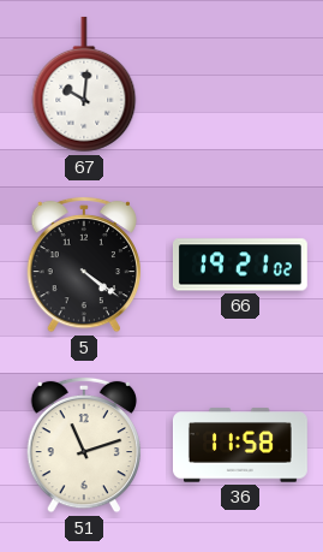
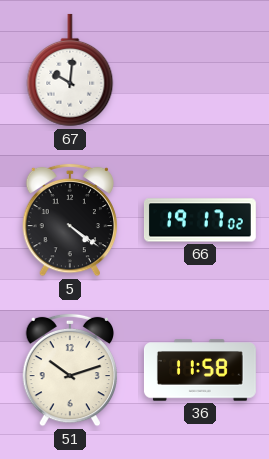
66: 19:21 -> 19:17 (200, 220)
51: 11:12 -> 10:12 (70, 370)
